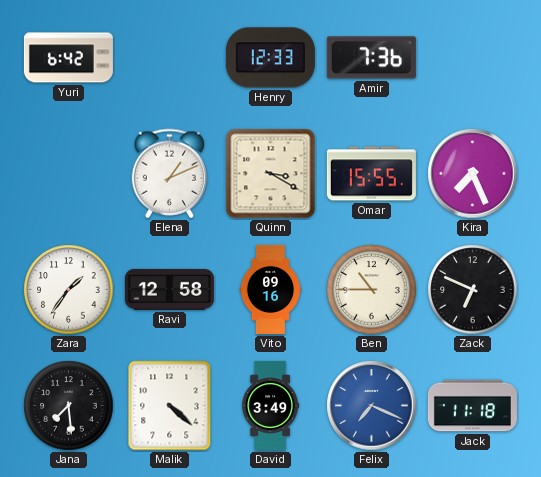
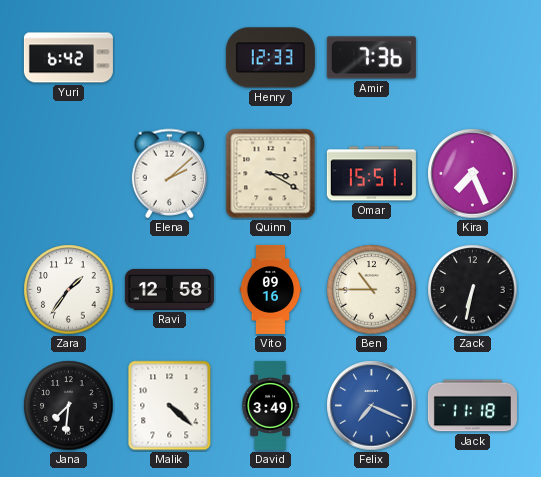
Elena: 1:11 -> 2:08 (169, 174)
Omar: 15:55 -> 15:51 (371, 174)
Zack: 6:49 -> 6:32 (473, 290)
Jana: 7:29 -> 7:31 (69, 406)
